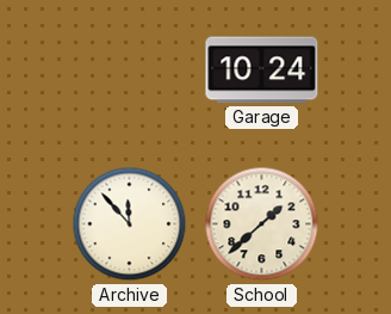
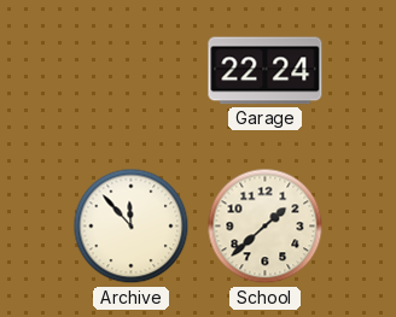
Garage: 10:24 -> 22:24 (266, 71)
